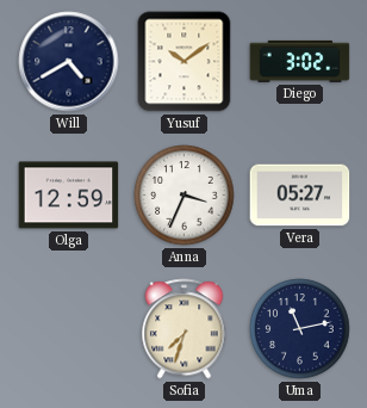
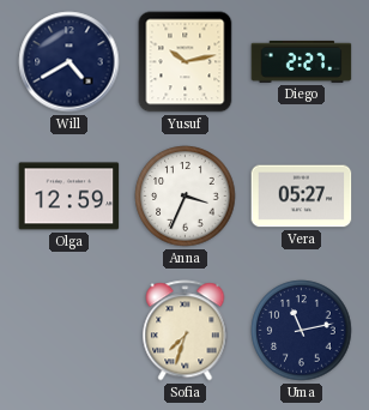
Yusuf: 10:09 -> 10:13 (186, 62)
Diego: 3:02 -> 2:27 (302, 61)
